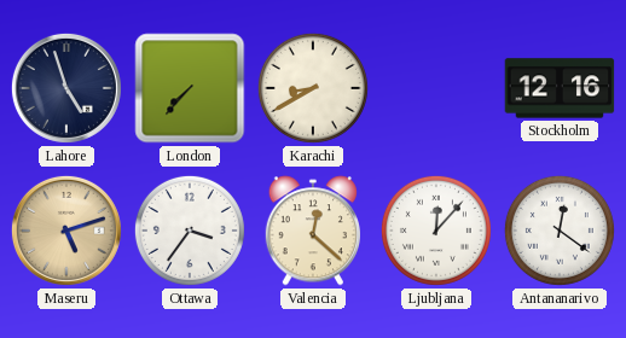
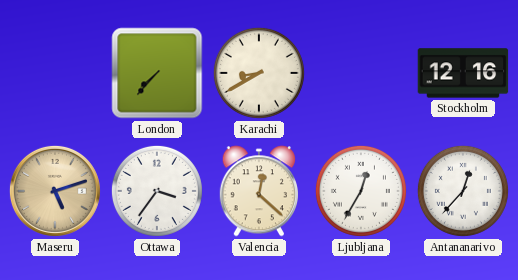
Lahore: 4:57 -> none (66, 88)
Ljubljana: 12:07 -> 12:35 (361, 191)
Antananarivo: 12:21 -> 12:37 (463, 191)
